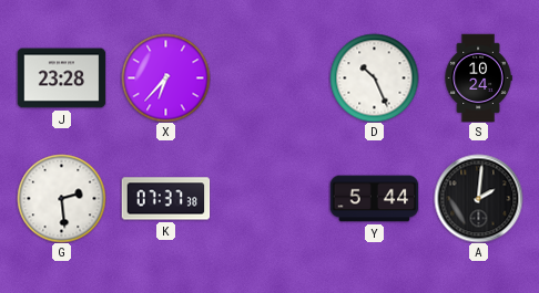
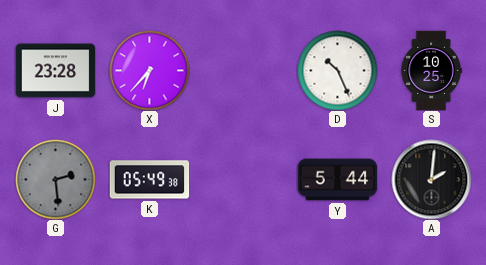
S: 10:24 -> 10:25 (431, 70)
G dial: white -> grey (55, 179)
K: 07:37 -> 05:49 (149, 180)
